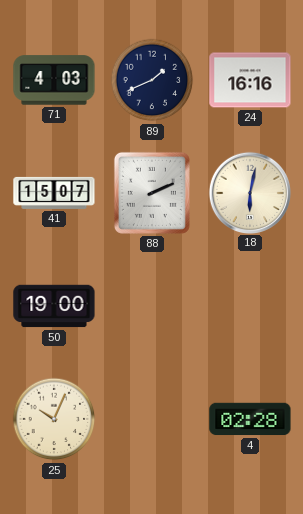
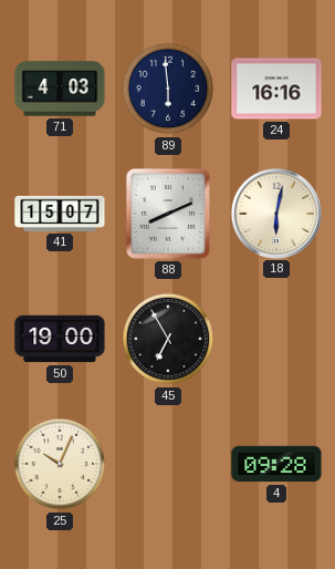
89: 1:41 -> 5:59 (168, 89)
88: 2:11 -> 8:11 (168, 214)
45: none -> 6:55 (168, 339)
4: 02:28 -> 09:28 (276, 464)
